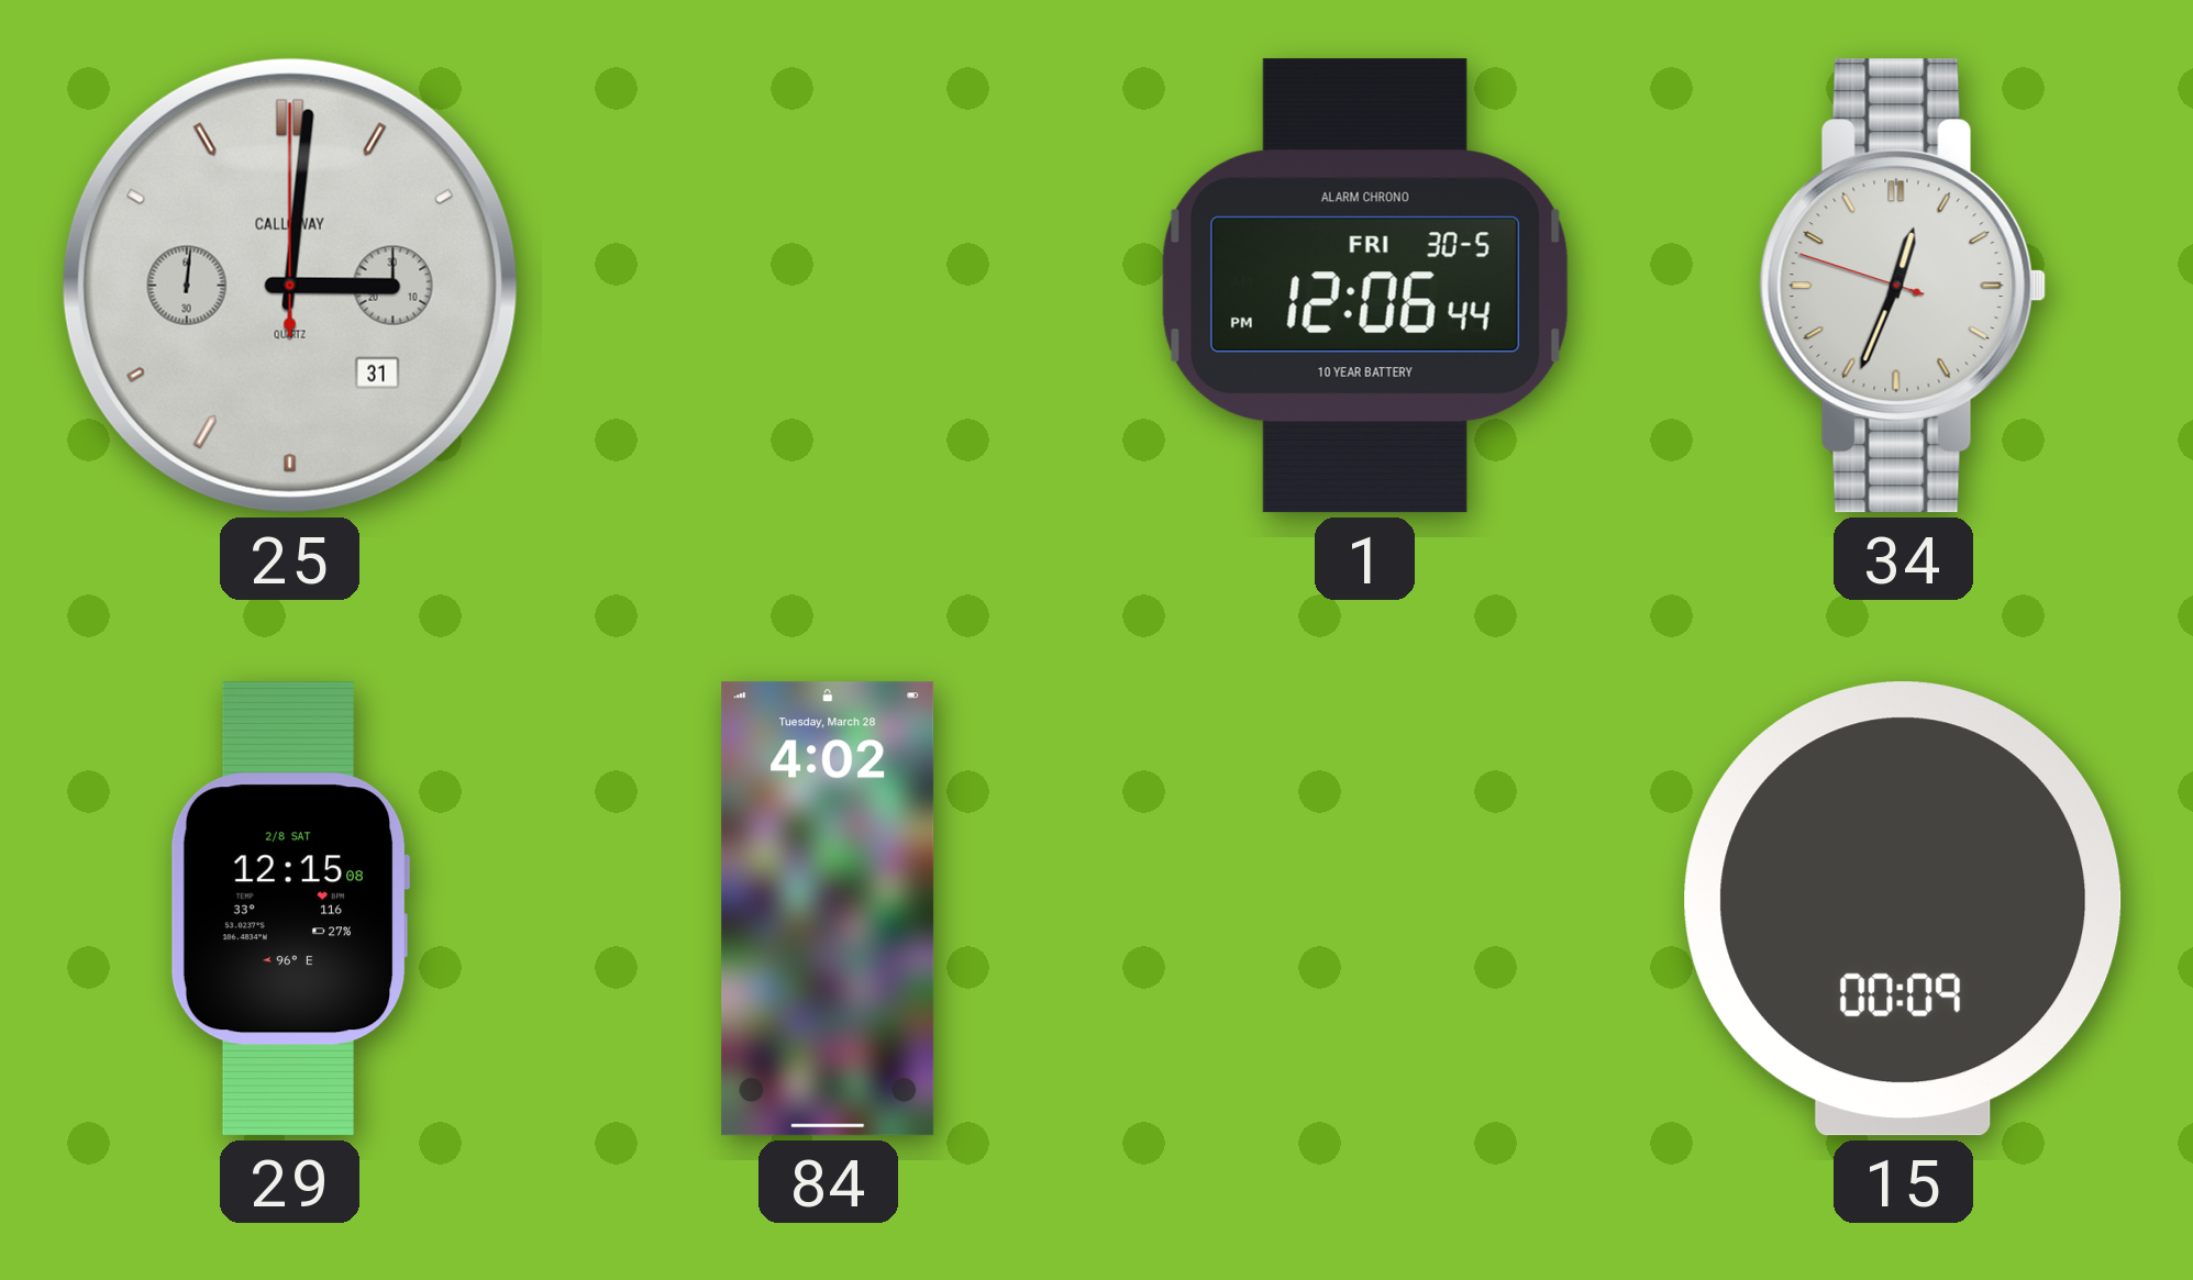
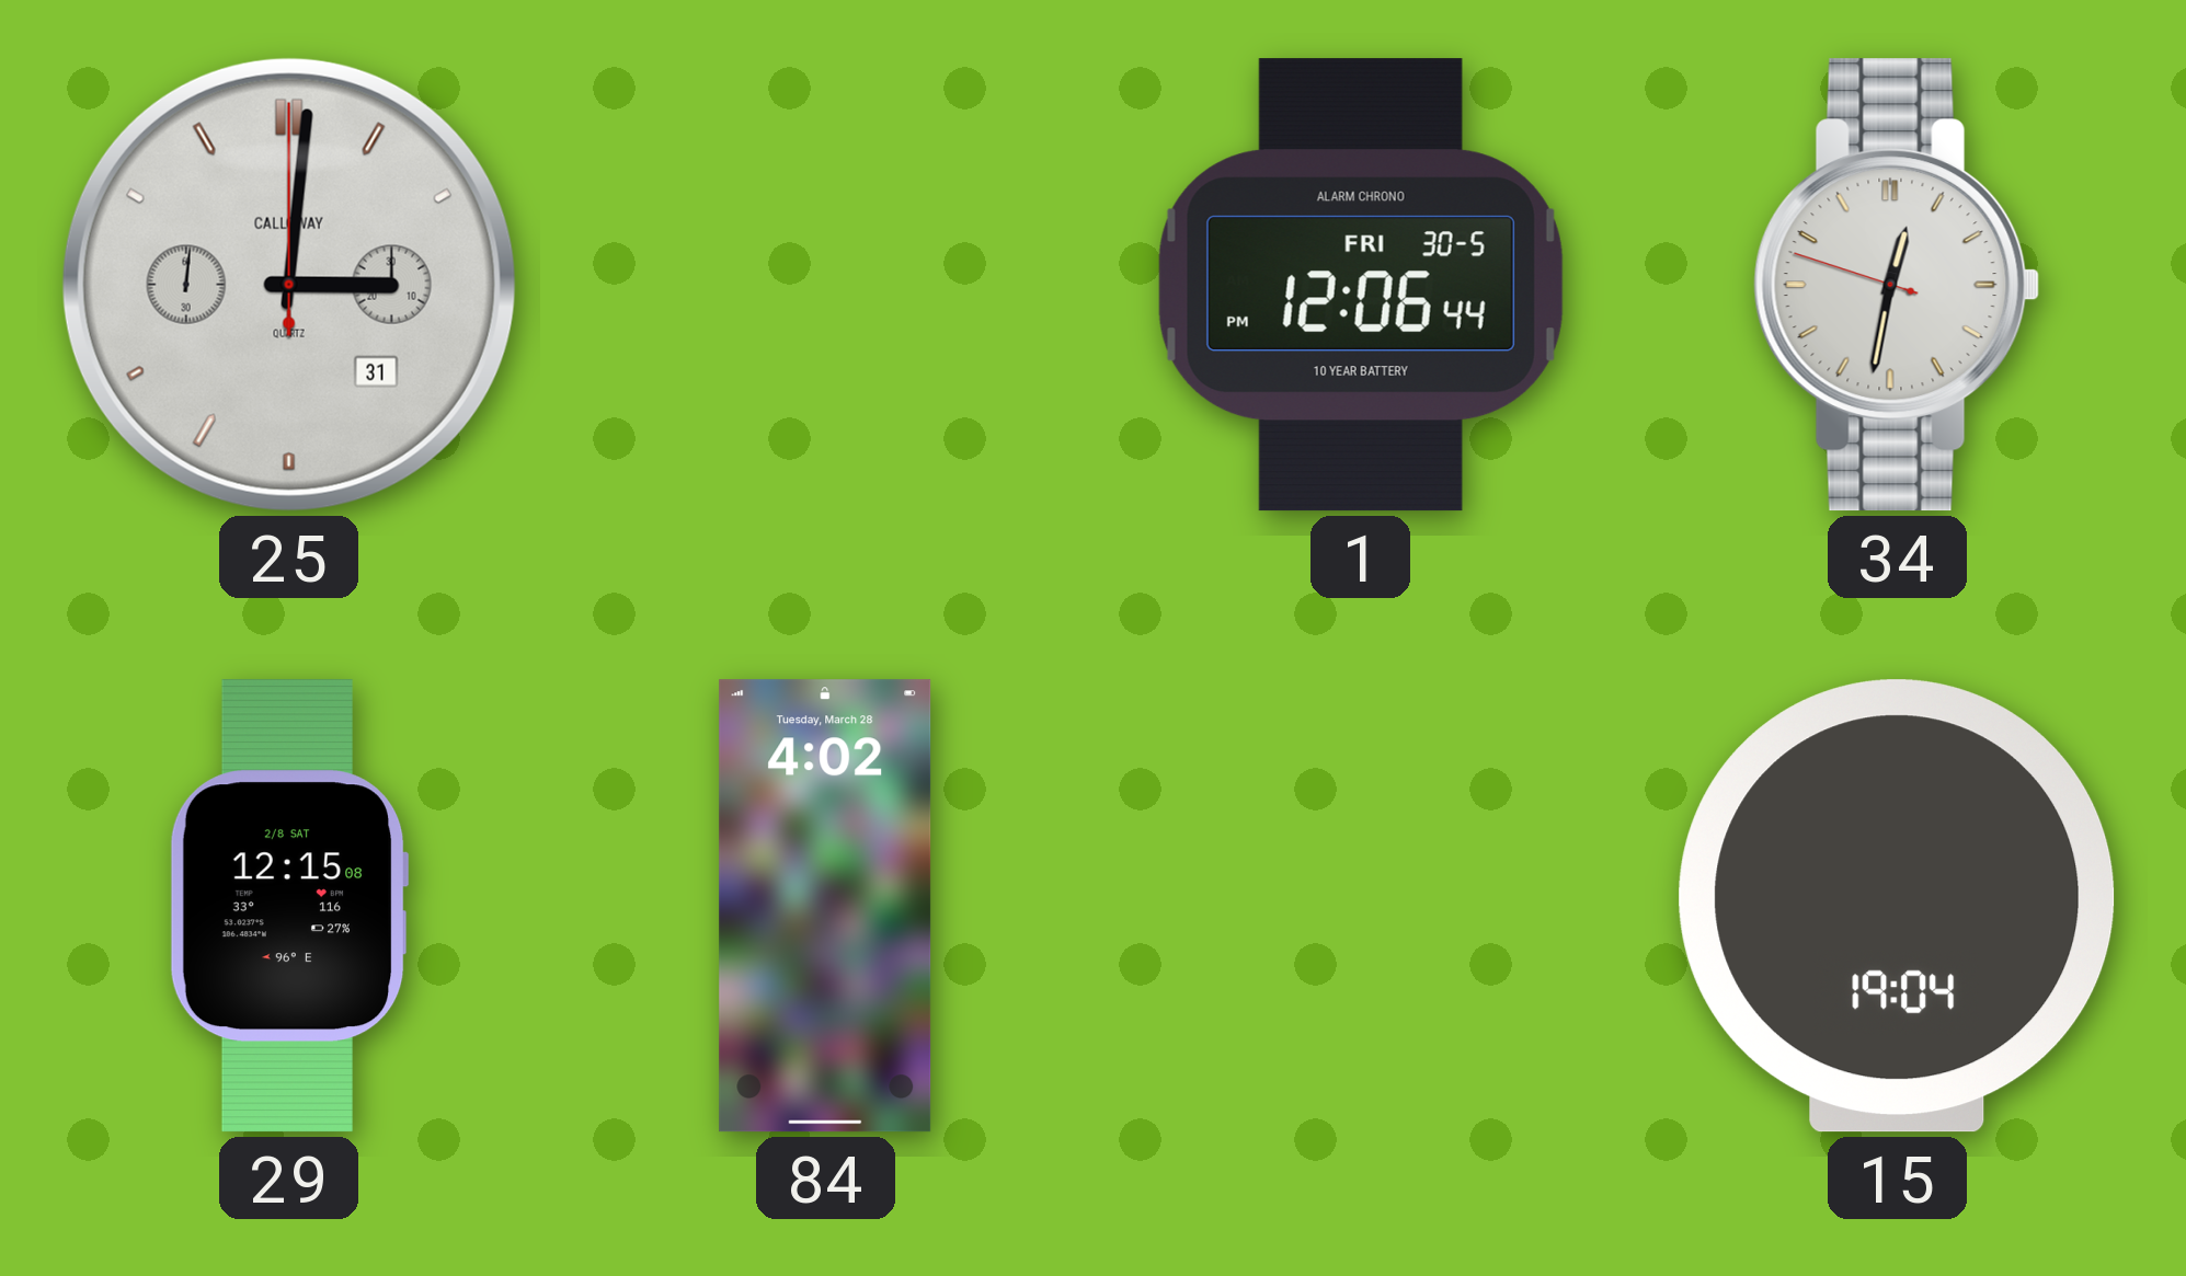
34: 12:33 -> 12:31 (1897, 285)
15: 00:09 -> 19:04 (1897, 906)
